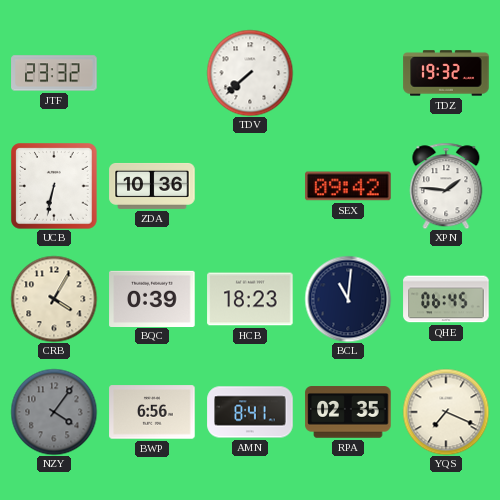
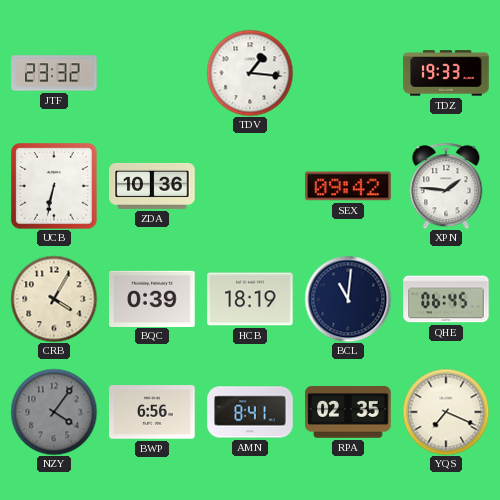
TDV: 7:38 -> 1:16 (250, 73)
TDZ: 19:32 -> 19:33 (446, 73)
HCB: 18:23 -> 18:19 (250, 299)
